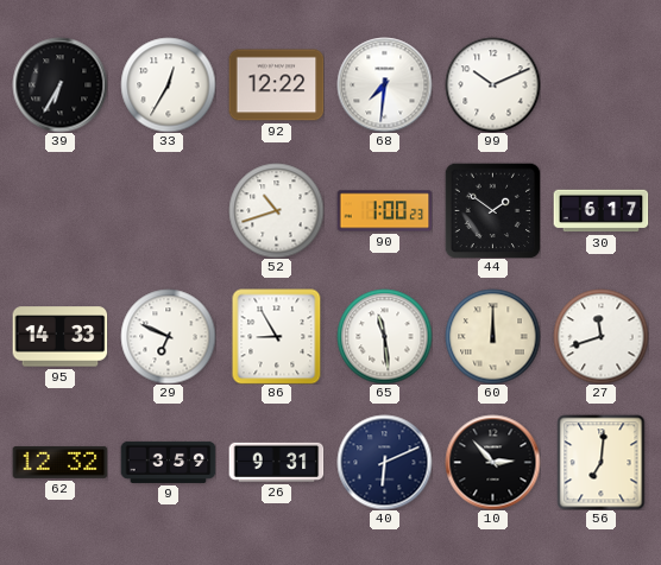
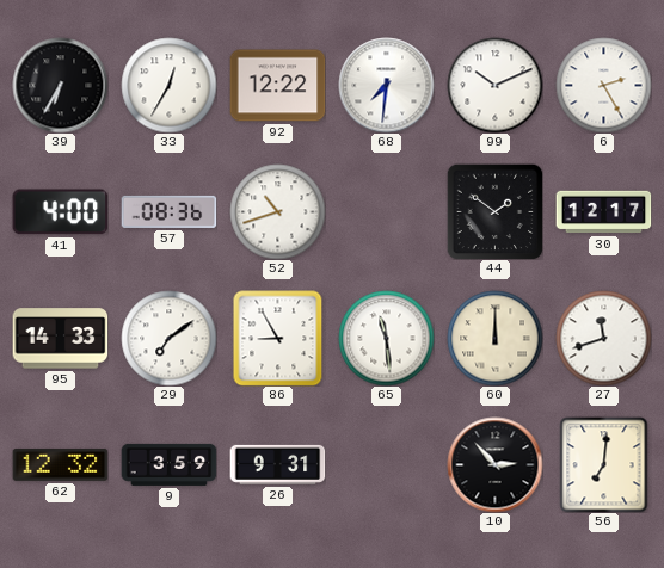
6: none -> 2:25 (603, 85)
41: none -> 4:00 (60, 212)
57: none -> 08:36 (168, 211)
90: 1:00 -> none (384, 211)
30: 6:17 -> 12:17 (603, 212)
29: 6:49 -> 7:09 (168, 338)
40: 6:11 -> none (384, 462)
